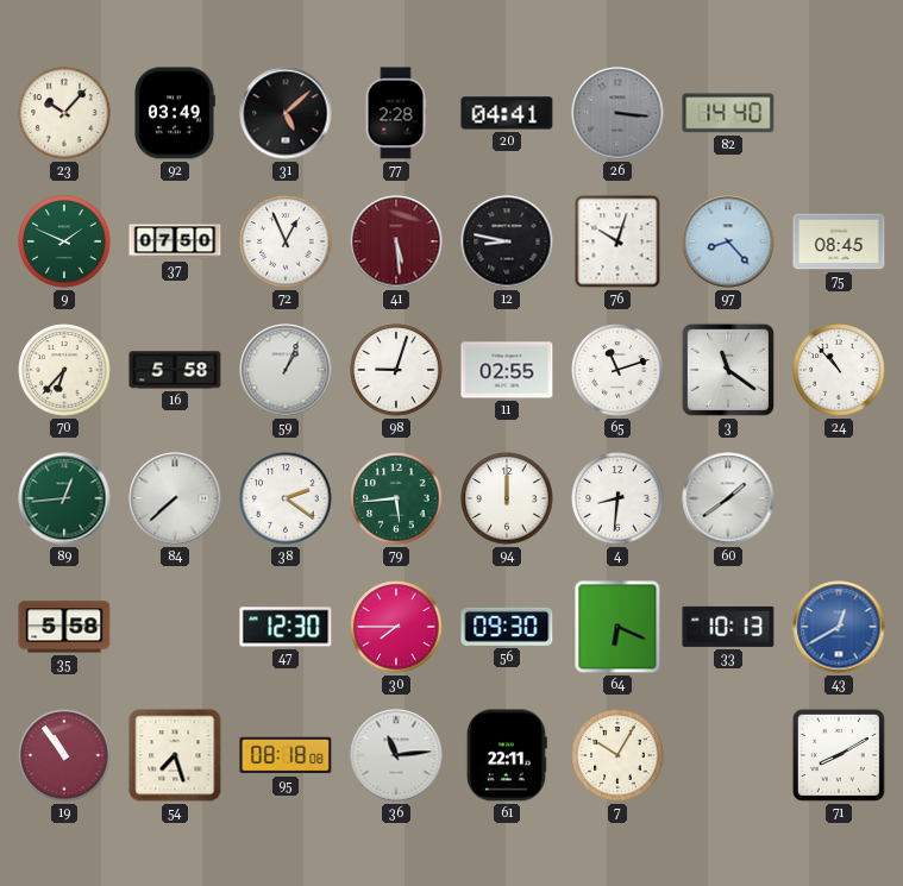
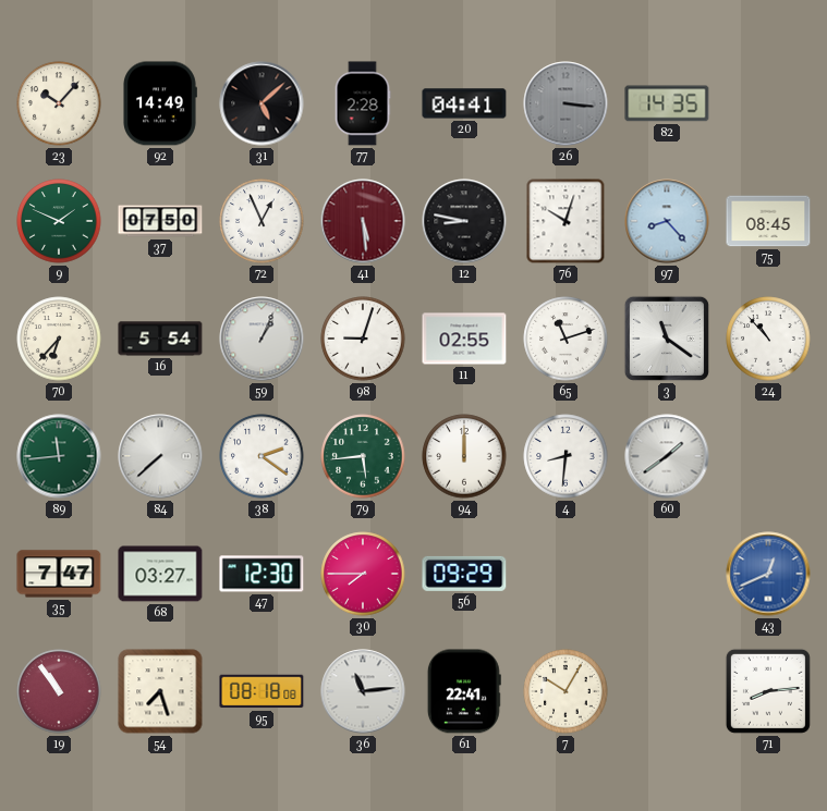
92: 03:49 -> 14:49 (160, 103)
82: 14:40 -> 14:35 (667, 103)
16: 5:58 -> 5:54 (160, 339)
89: 12:44 -> 11:44 (59, 456)
35: 5:58 -> 7:47 (59, 574)
68: none -> 03:27 (160, 574)
56: 09:30 -> 09:29 (464, 574)
64: 6:19 -> none (617, 627)
33: 10:13 -> none (728, 627)
43: 12:40 -> 12:41 (768, 574)
61: 22:11 -> 22:41 (464, 691)
71: 8:10 -> 8:14 (768, 691)
